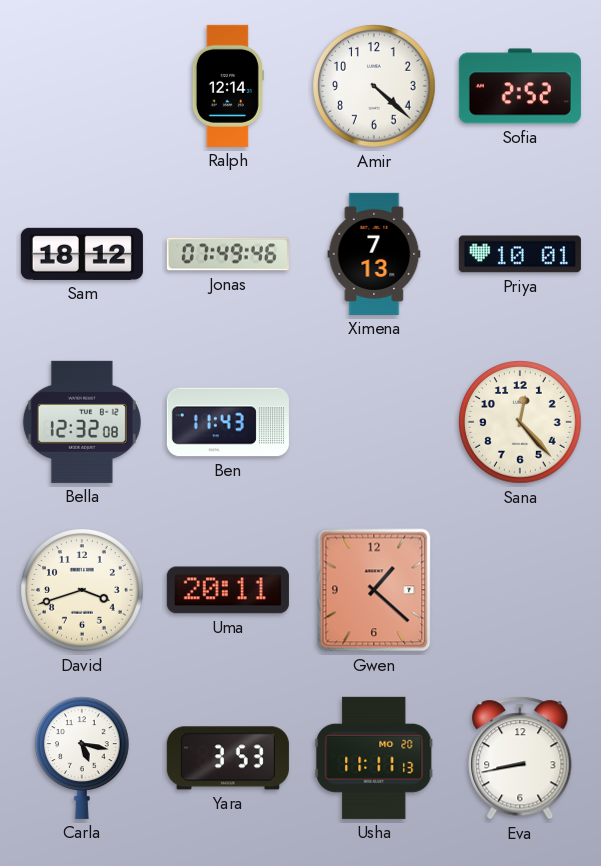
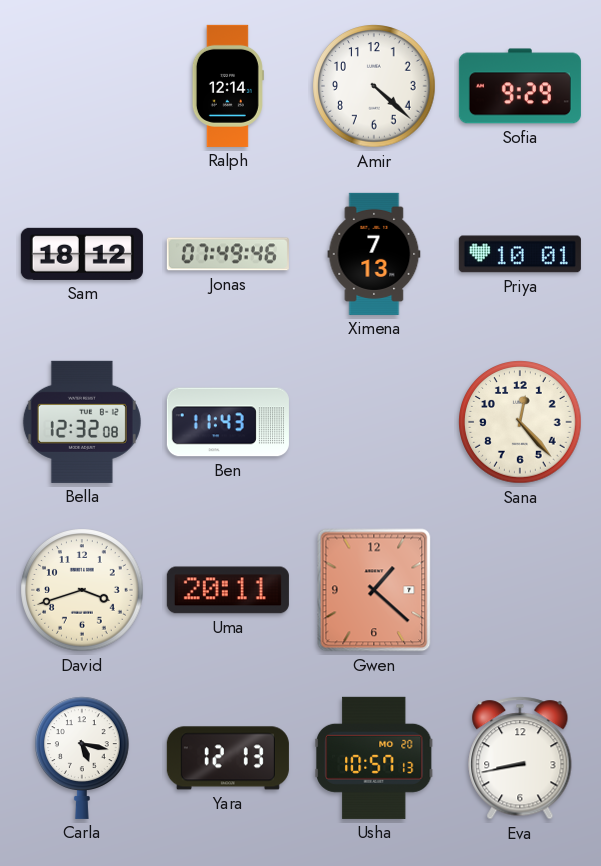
Sofia: 2:52 -> 9:29 (520, 86)
Yara: 3:53 -> 12:13 (228, 758)
Usha: 11:11 -> 10:57 (374, 758)
